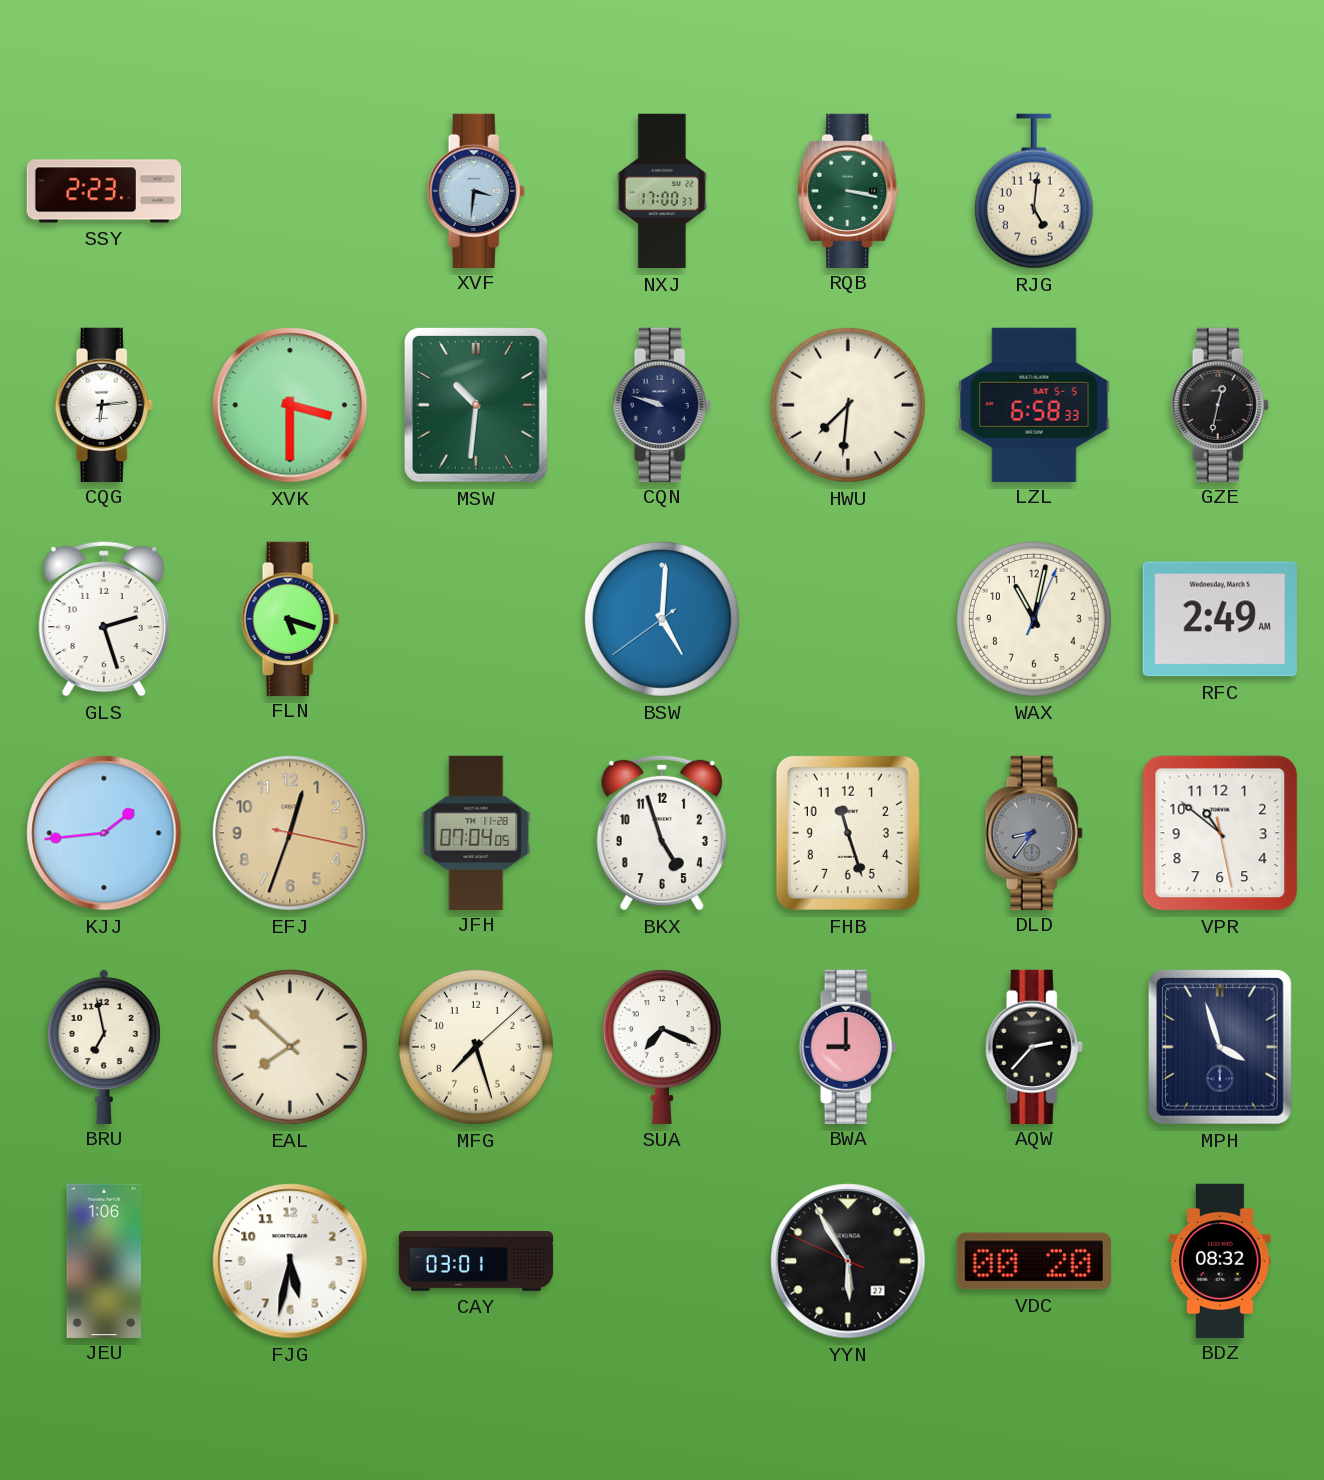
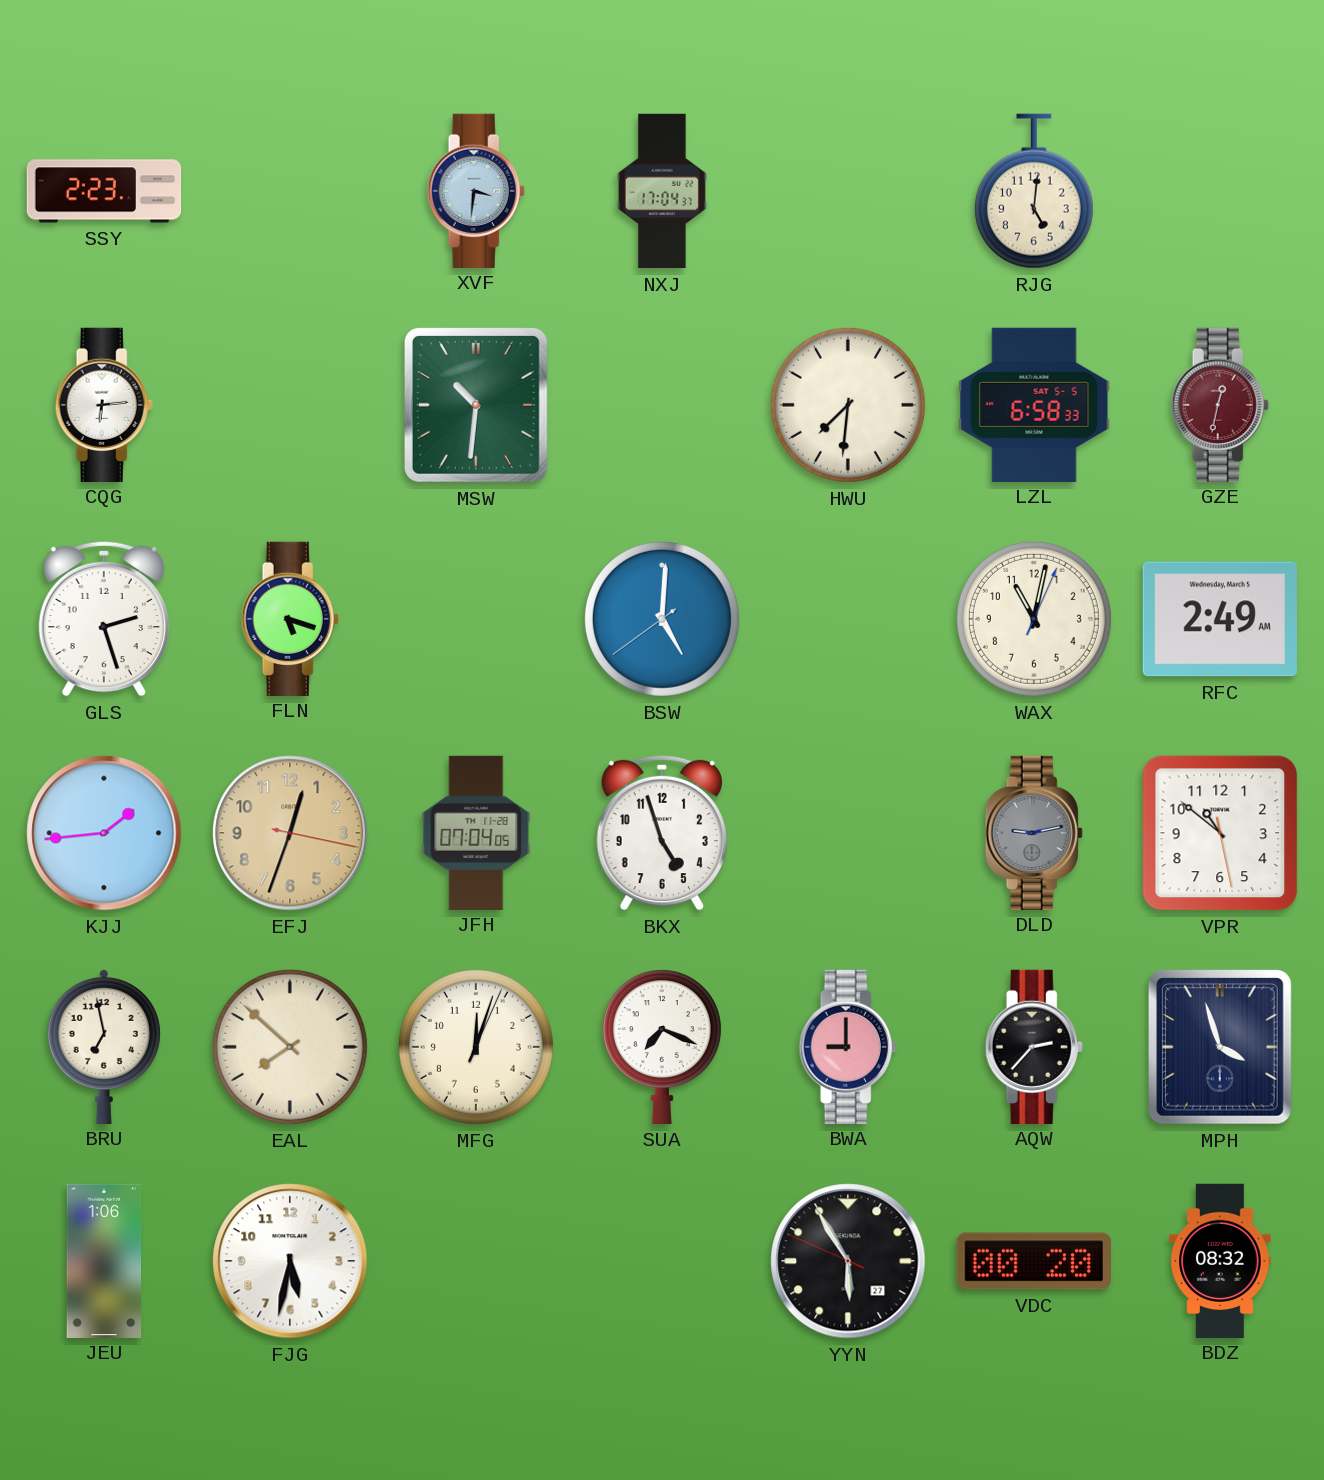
NXJ: 17:00 -> 17:04 (662, 191)
RQB: 3:17 -> none (848, 190)
XVK: 3:30 -> none (290, 405)
CQN: 9:48 -> none (662, 404)
GZE dial: black -> burgundy (1220, 404)
FHB: 11:27 -> none (848, 833)
DLD: 8:36 -> 9:13 (1034, 832)
MFG: 7:27 -> 12:03 (476, 1047)
CAY: 03:01 -> none (476, 1261)
